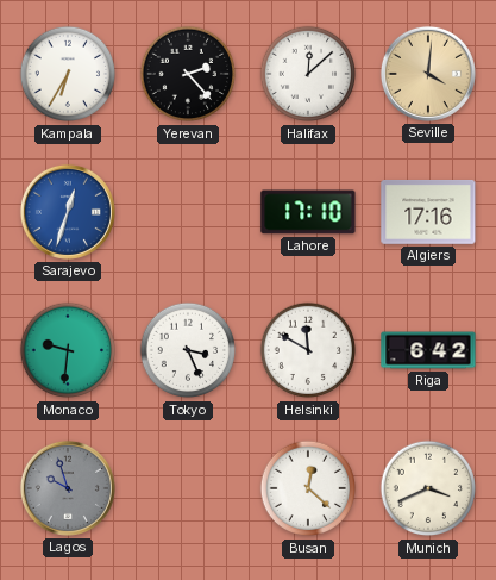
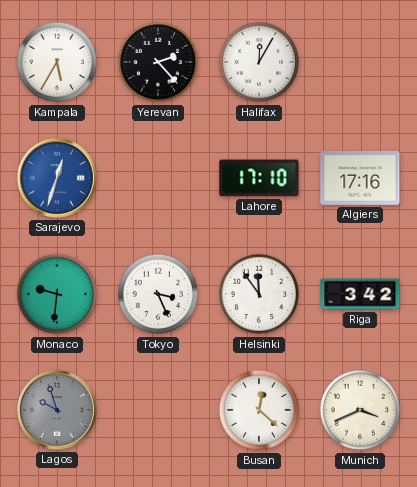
Kampala: 6:35 -> 5:35 (57, 62)
Halifax: 12:08 -> 12:05 (259, 62)
Seville: 4:01 -> none (428, 74)
Helsinki: 11:50 -> 11:54 (259, 294)
Riga: 6:42 -> 3:42 (360, 294)
